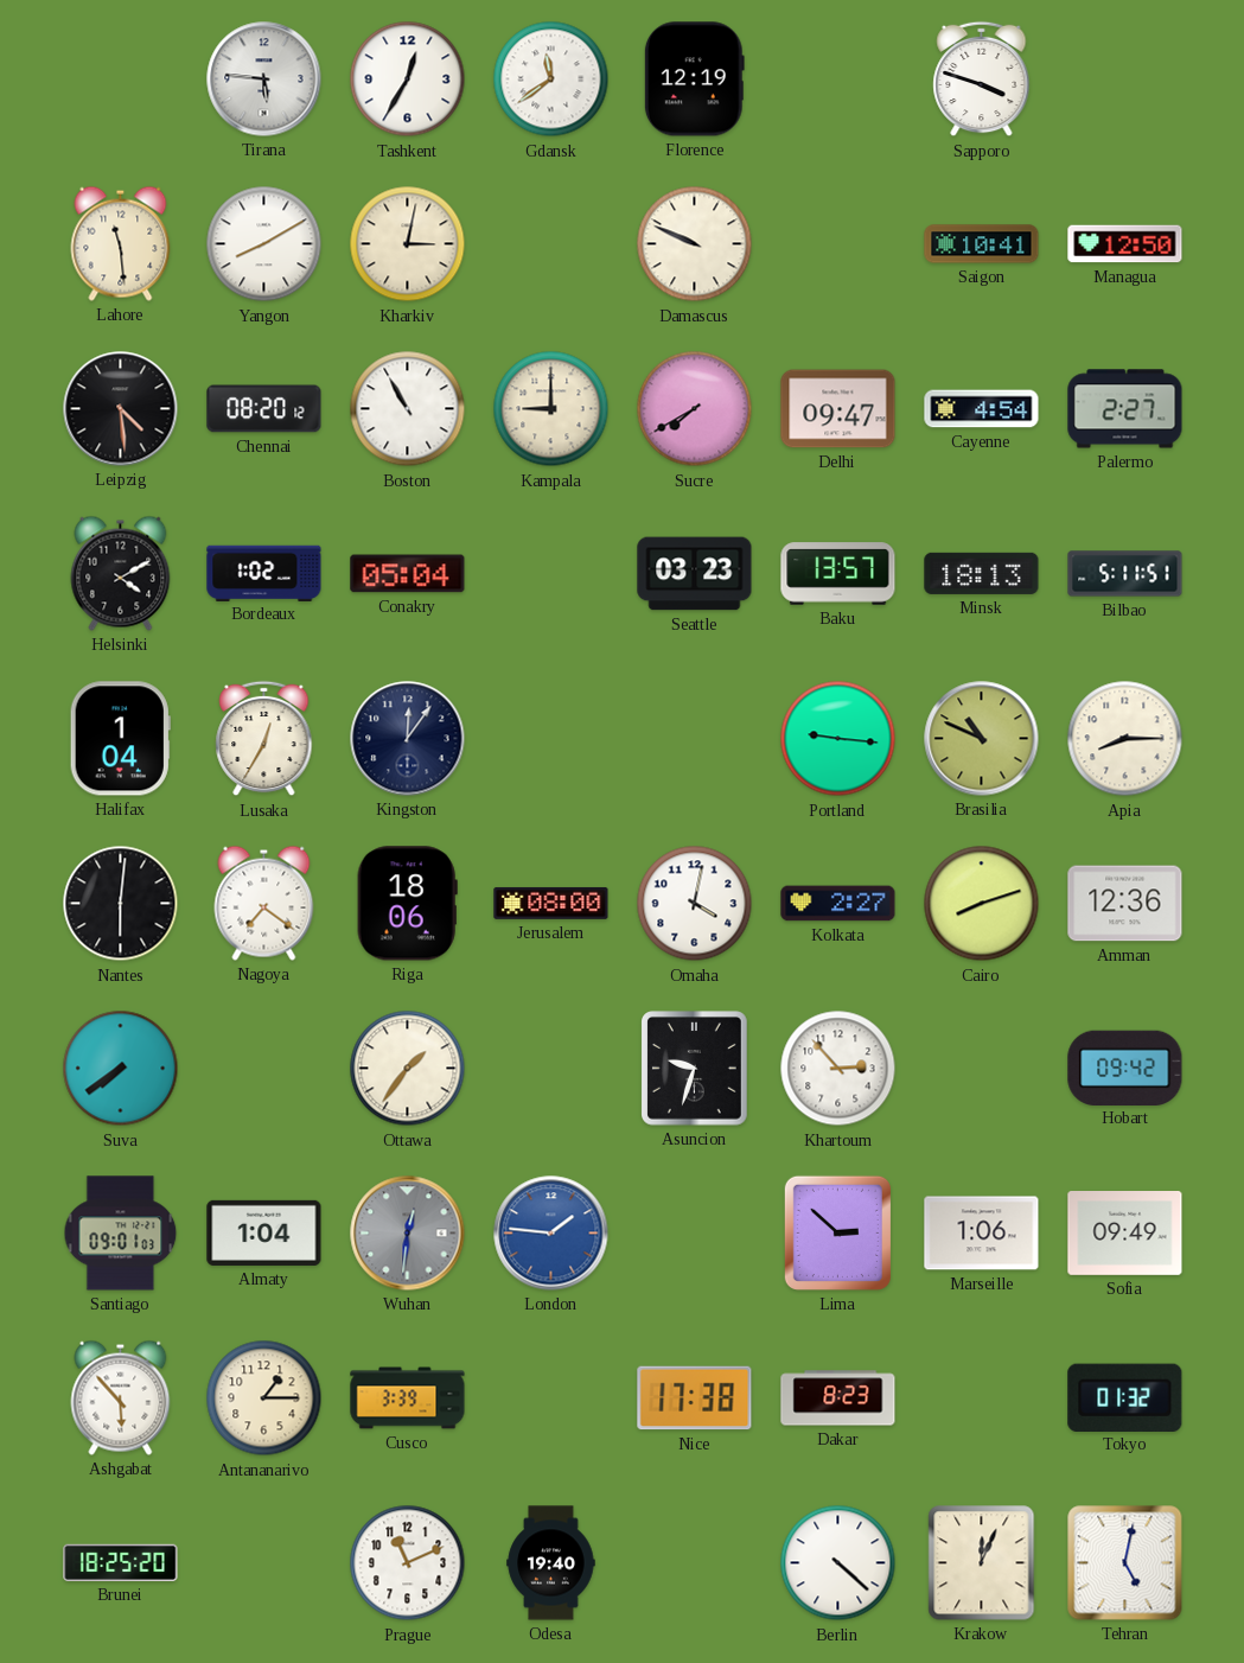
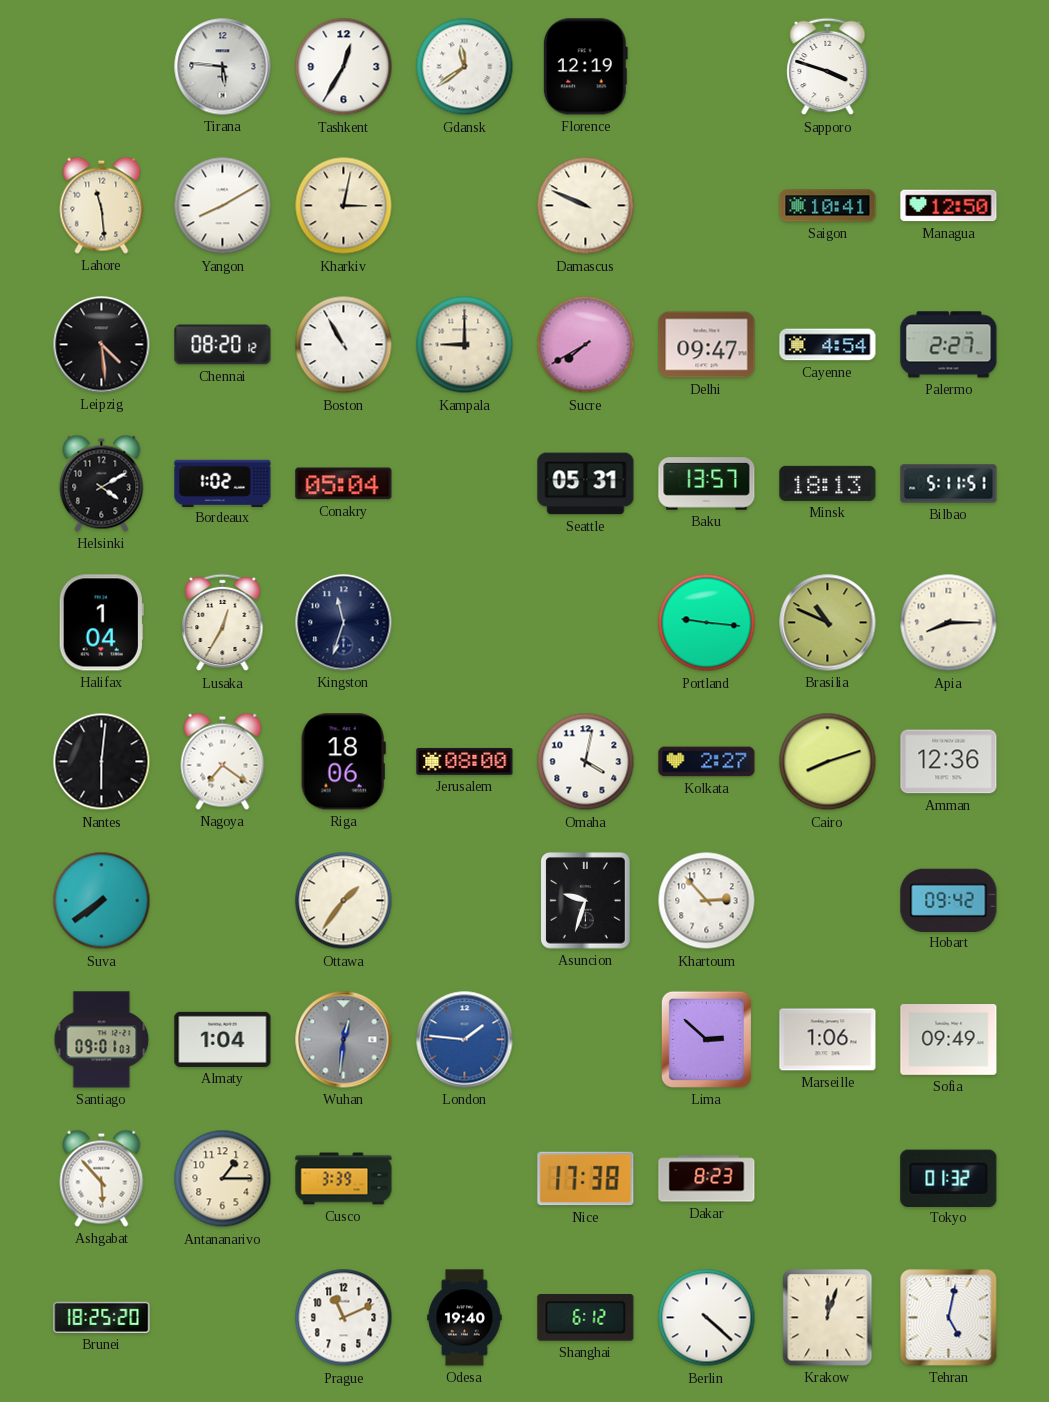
Seattle: 03:23 -> 05:31 (586, 484)
Kingston: 12:06 -> 11:33 (344, 623)
Shanghai: none -> 6:12 (586, 1318)
Krakow: 12:04 -> 12:03 (828, 1318)
